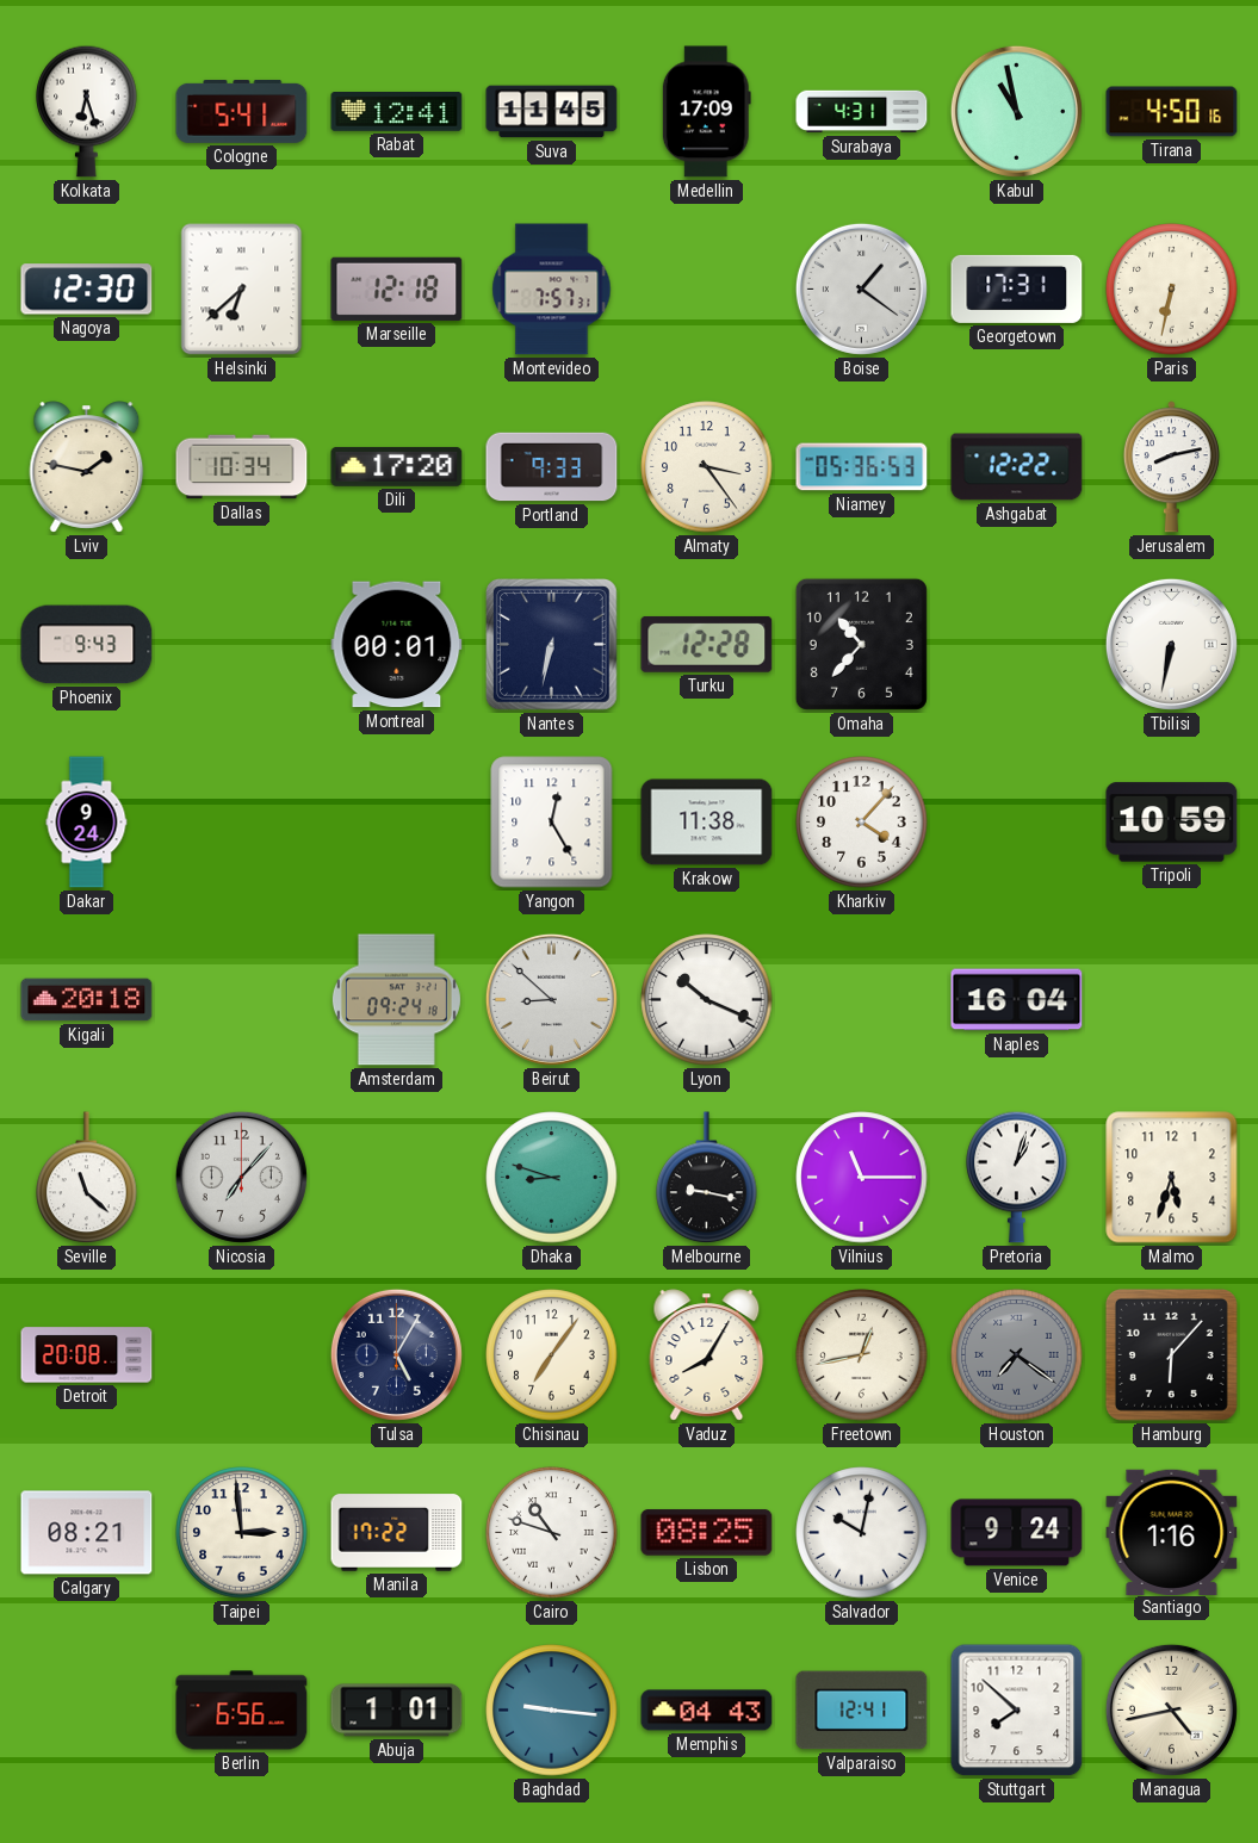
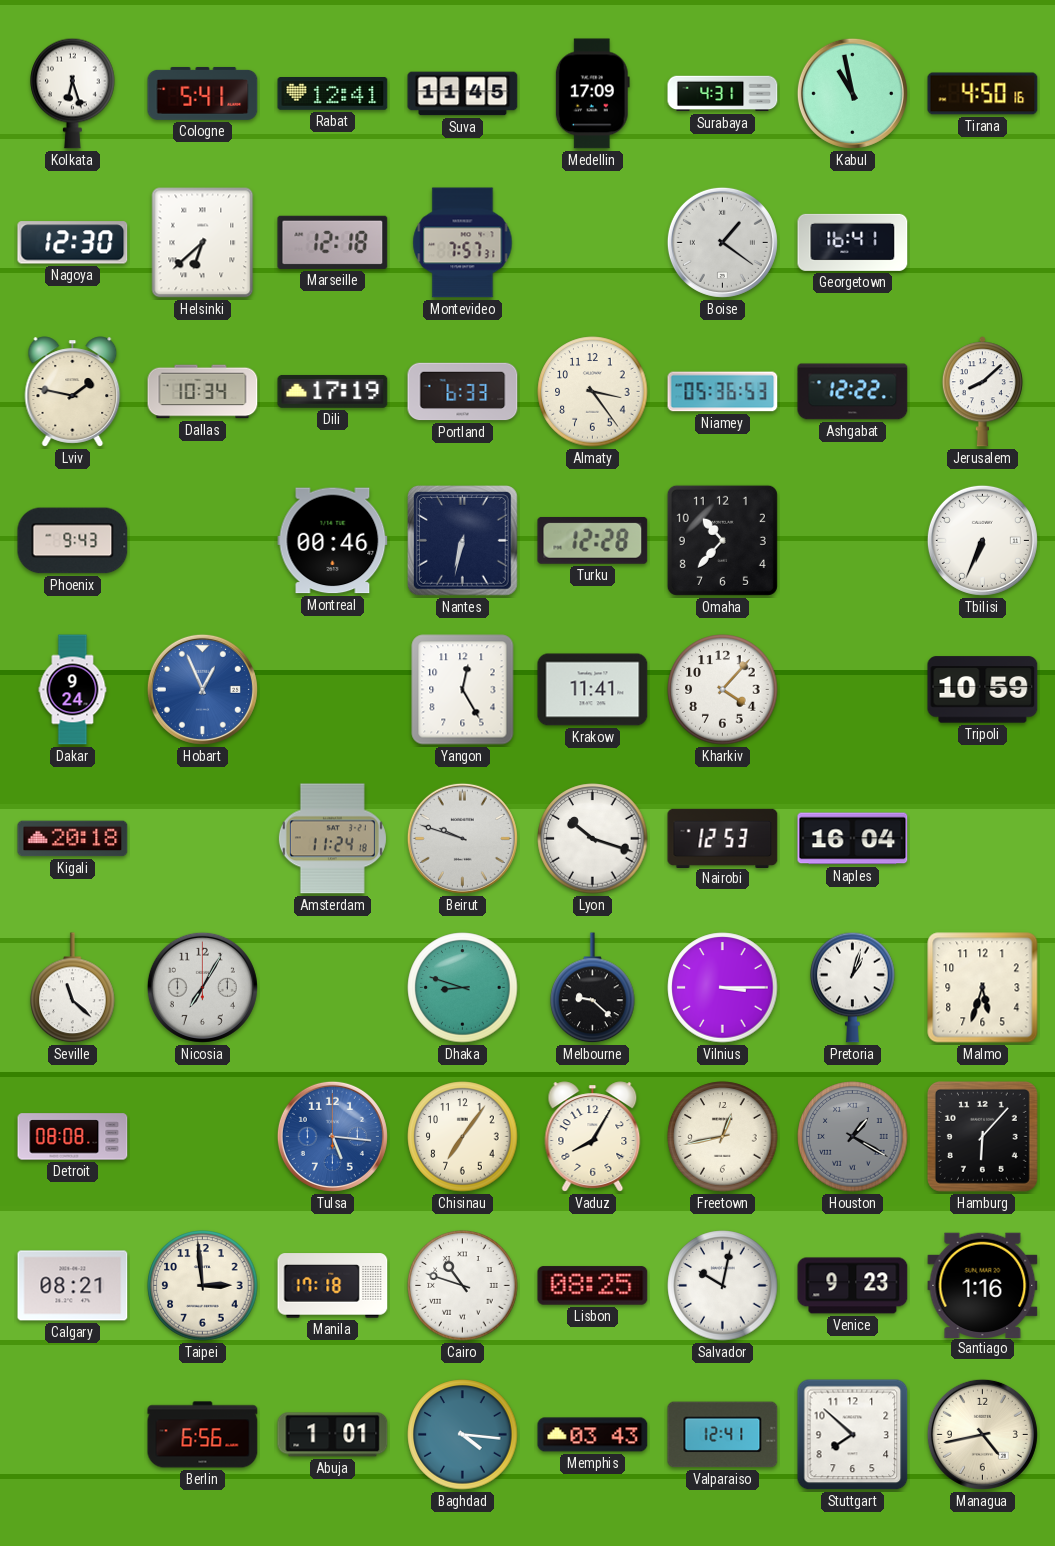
Georgetown: 17:31 -> 16:41 (853, 242)
Paris: 6:32 -> none (1172, 290)
Dili: 17:20 -> 17:19 (333, 392)
Portland: 9:33 -> 6:33 (463, 392)
Jerusalem: 8:13 -> 8:08 (982, 392)
Montreal: 00:01 -> 00:46 (333, 541)
Tbilisi: 6:32 -> 6:34 (982, 540)
Hobart: none -> 12:56 (202, 689)
Krakow: 11:38 -> 11:41 (593, 690)
Amsterdam: 09:24 -> 11:24 (332, 839)
Beirut: 8:52 -> 9:48 (462, 838)
Lyon: 10:19 -> 10:18 (593, 839)
Nairobi: none -> 12:53 (723, 838)
Nicosia: 7:07 -> 7:05 (202, 987)
Melbourne: 9:17 -> 9:22 (593, 988)
Vilnius: 11:15 -> 3:15 (723, 988)
Detroit: 20:08 -> 08:08 (73, 1137)
Tulsa: 5:05 -> 5:16 (332, 1136)
Tulsa dial: navy -> blue (332, 1136)
Houston: 7:21 -> 1:20 (853, 1137)
Manila: 17:22 -> 17:18 (333, 1286)
Venice: 9:24 -> 9:23 (853, 1286)
Baghdad: 9:16 -> 4:16 (463, 1435)
Memphis: 04:43 -> 03:43 (593, 1435)
